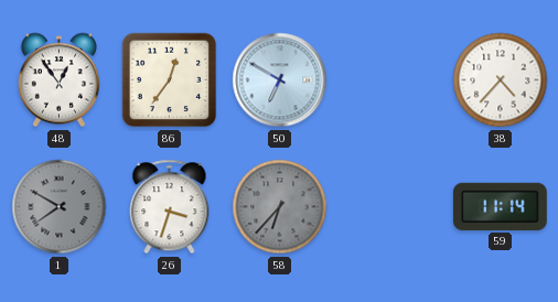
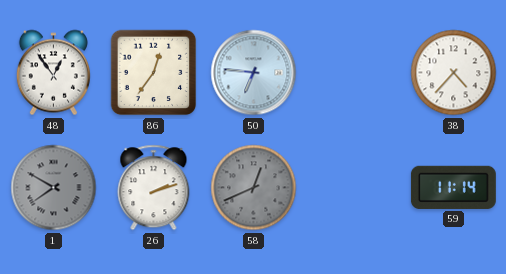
50: 6:50 -> 6:46 (254, 73)
26: 3:33 -> 2:12 (154, 188)
58: 6:37 -> 12:41 (254, 188)
